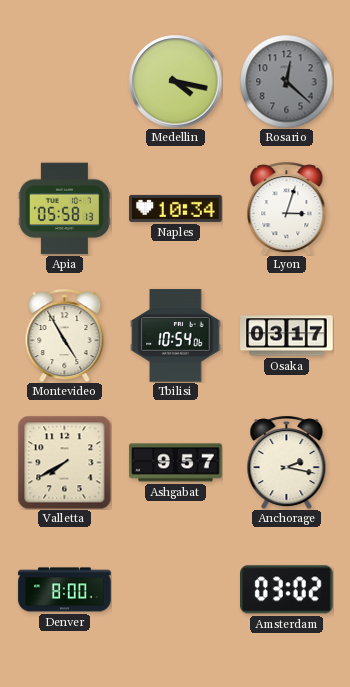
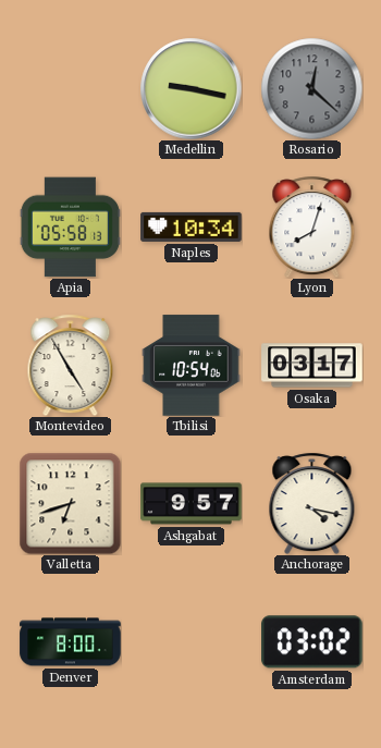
Medellin: 4:17 -> 9:17 (190, 88)
Lyon: 3:03 -> 8:03 (312, 226)
Valletta: 7:40 -> 6:42 (70, 503)
Anchorage: 2:17 -> 4:17 (312, 503)
